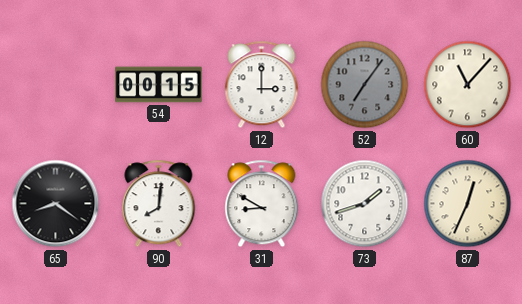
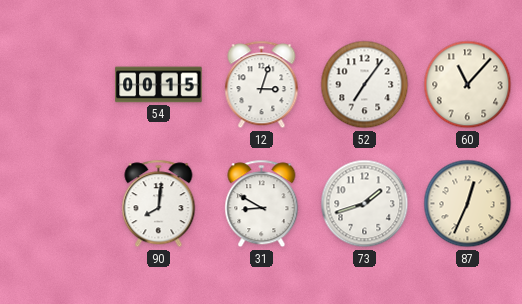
12: 3:00 -> 3:03 (262, 85)
52 dial: grey -> white (365, 85)
65: 8:21 -> none (56, 204)
